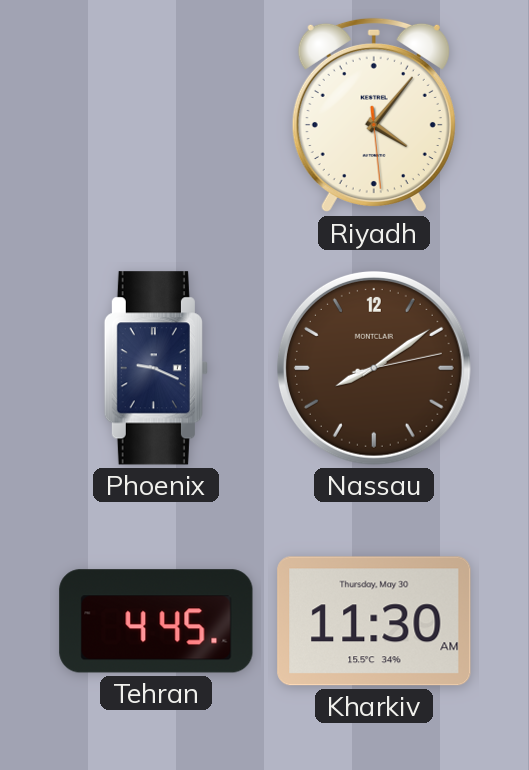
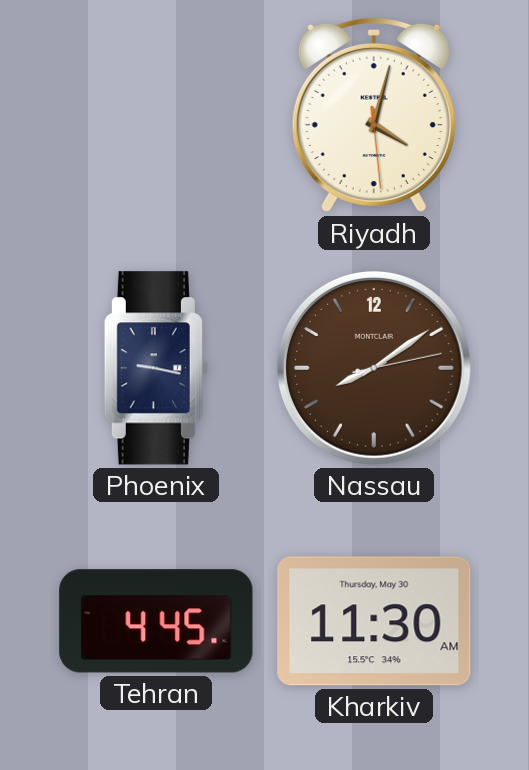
Riyadh: 4:06 -> 4:02 (374, 115)
Phoenix: 9:19 -> 9:17 (156, 368)
